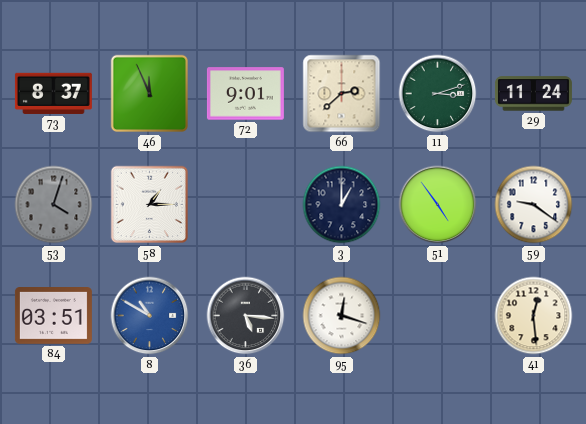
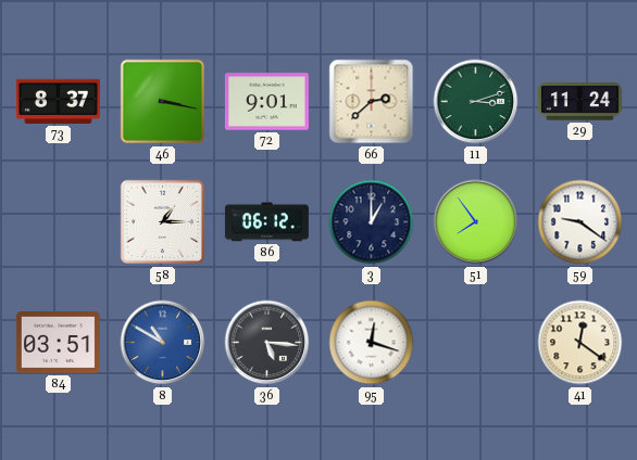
46: 11:56 -> 3:17 (163, 102)
53: 4:03 -> none (54, 205)
86: none -> 06:12 (266, 222)
51: 4:54 -> 7:54 (476, 222)
41: 12:29 -> 12:21 (580, 343)
